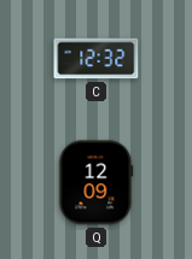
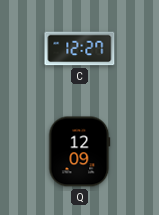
C: 12:32 -> 12:27 (80, 49)
